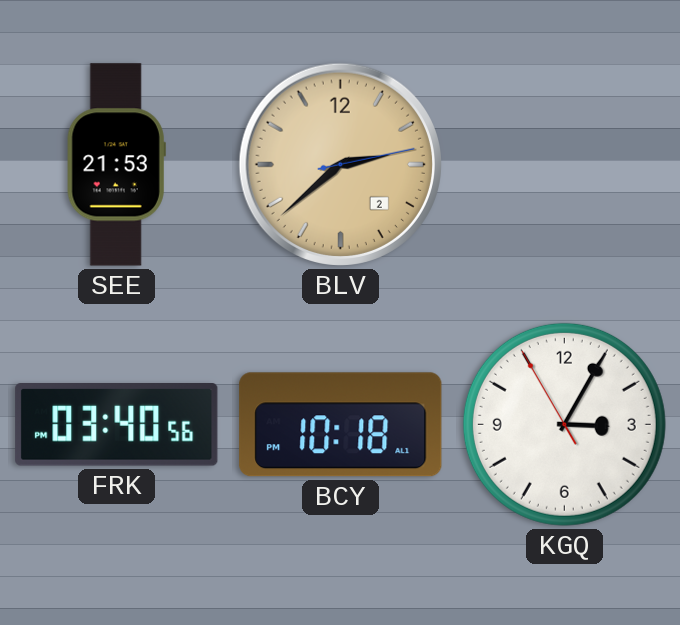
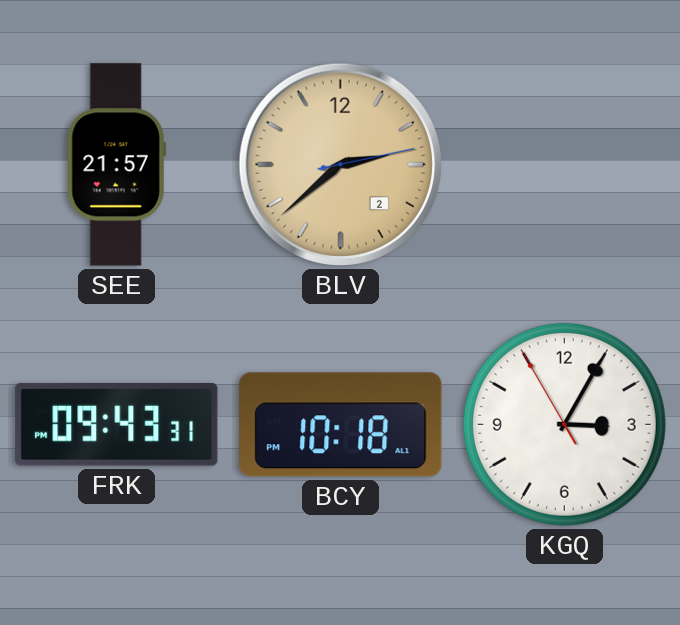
SEE: 21:53 -> 21:57 (116, 165)
FRK: 03:40 -> 09:43 (117, 425)
